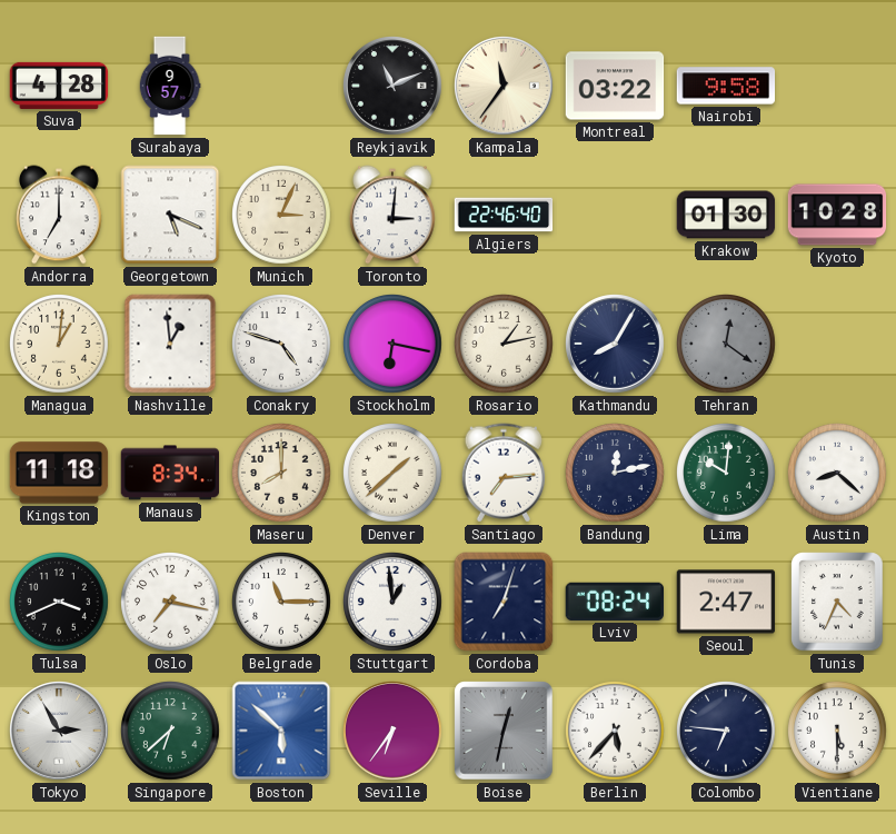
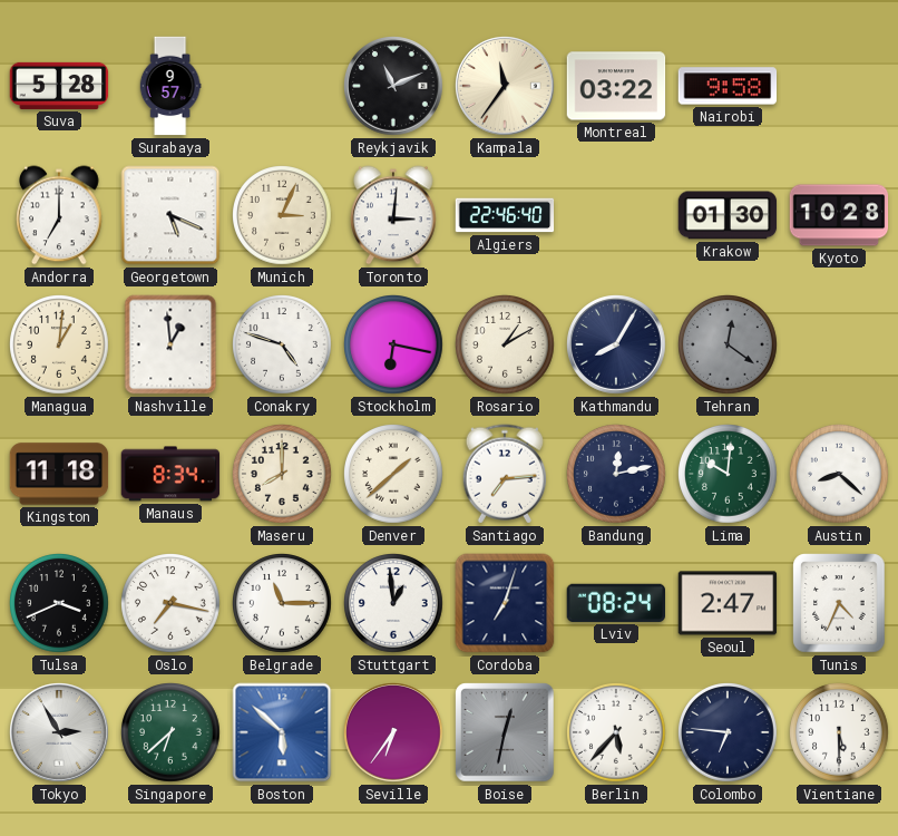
Suva: 4:28 -> 5:28 (59, 86)
Rosario: 1:13 -> 1:10 (506, 346)
